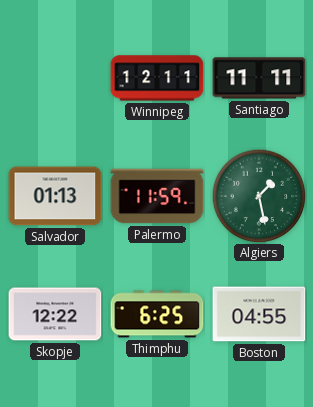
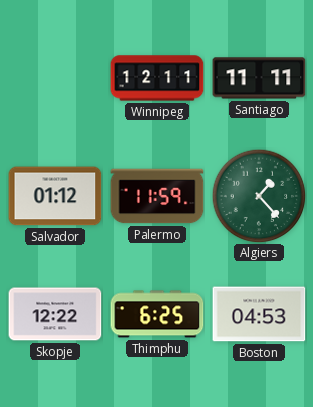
Salvador: 01:13 -> 01:12 (55, 196)
Algiers: 1:28 -> 1:23 (259, 196)
Boston: 04:55 -> 04:53 (259, 314)
